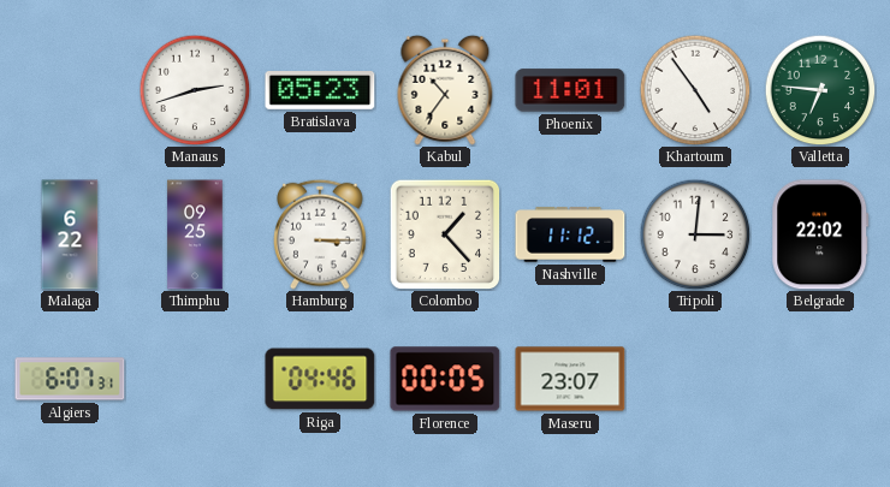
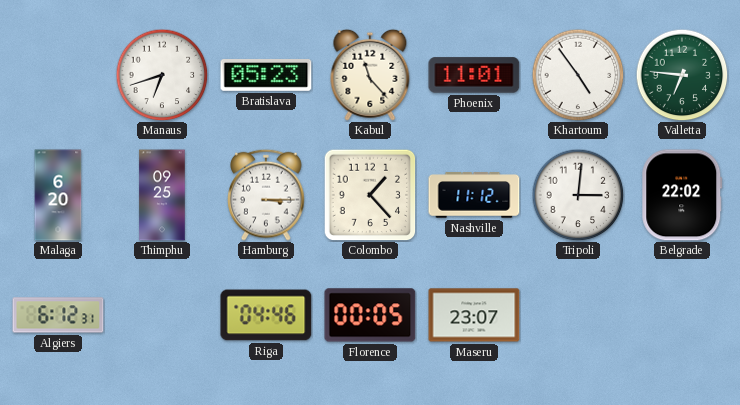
Manaus: 2:42 -> 6:42 (162, 75)
Kabul: 10:36 -> 11:23 (370, 75)
Malaga: 6:22 -> 6:20 (58, 195)
Algiers: 6:07 -> 6:12 (58, 315)
